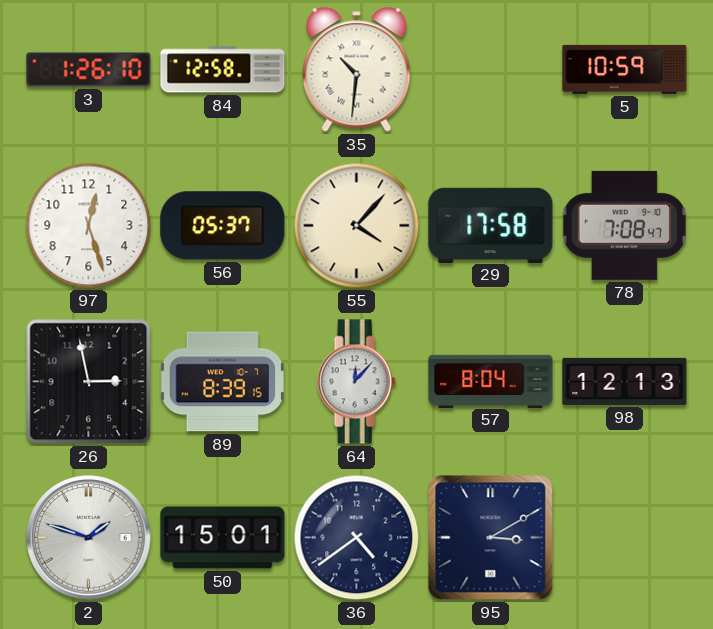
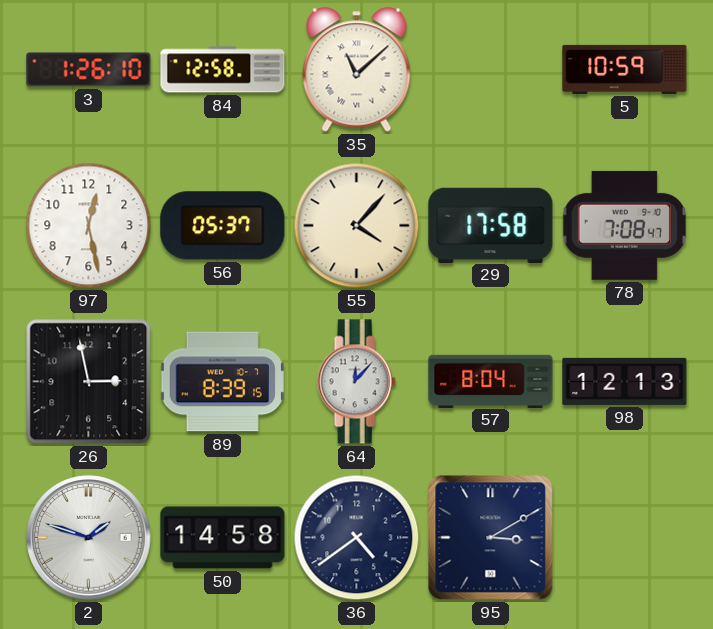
35: 10:31 -> 11:08 (357, 70)
97: 12:27 -> 12:28 (89, 226)
50: 15:01 -> 14:58 (223, 538)
